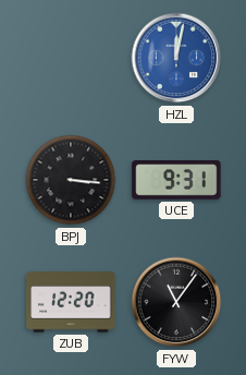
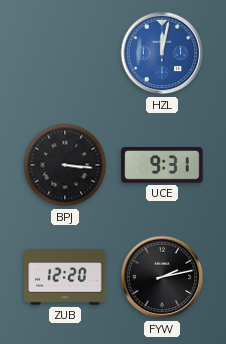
FYW: 11:06 -> 2:13 (162, 277)
